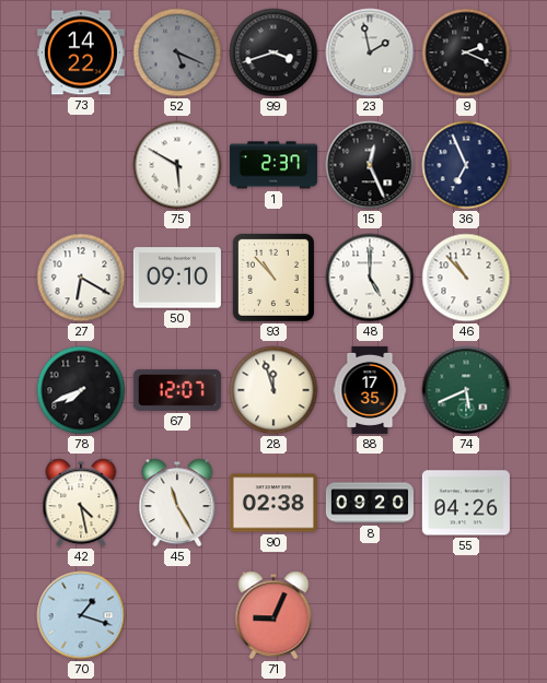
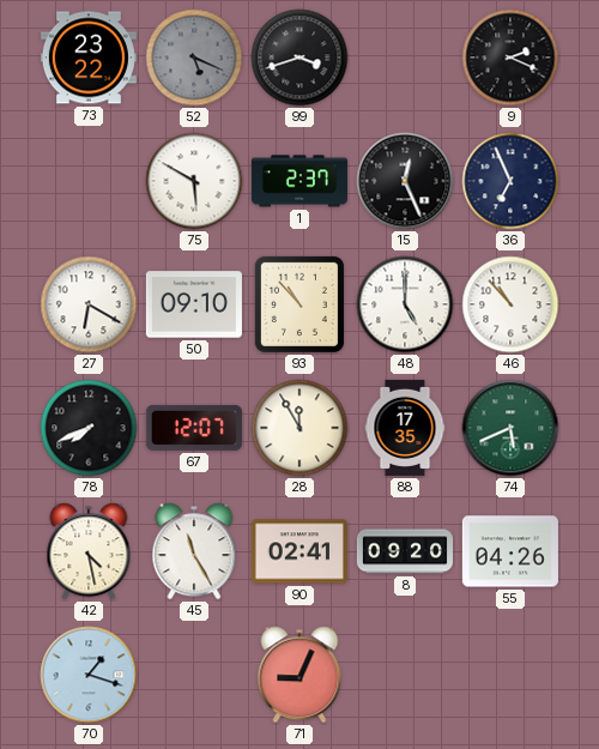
73: 14:22 -> 23:22 (89, 58)
23: 1:58 -> none (370, 52)
28: 11:57 -> 11:55 (299, 428)
90: 02:38 -> 02:41 (299, 551)
